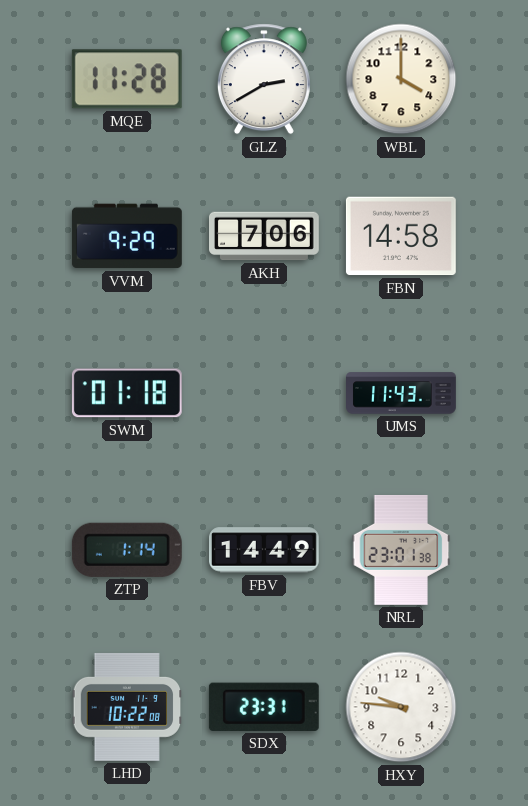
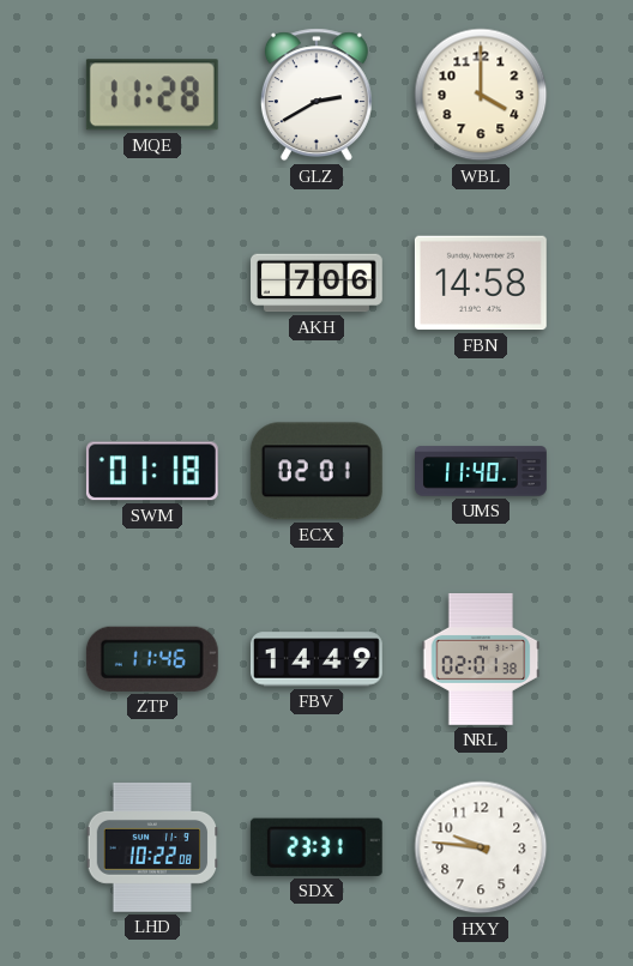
VVM: 9:29 -> none (127, 236)
ECX: none -> 02:01 (316, 471)
UMS: 11:43 -> 11:40 (482, 471)
ZTP: 1:14 -> 11:46 (152, 659)
NRL: 23:01 -> 02:01 (481, 659)
